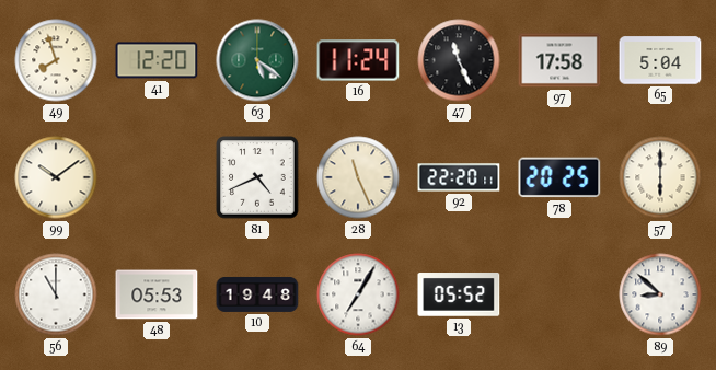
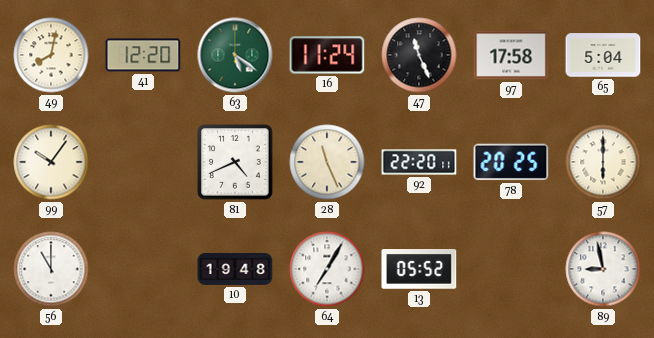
49: 7:57 -> 8:02 (51, 55)
99: 10:09 -> 10:06 (51, 162)
48: 05:53 -> none (157, 294)
89: 8:52 -> 8:58 (603, 269)
